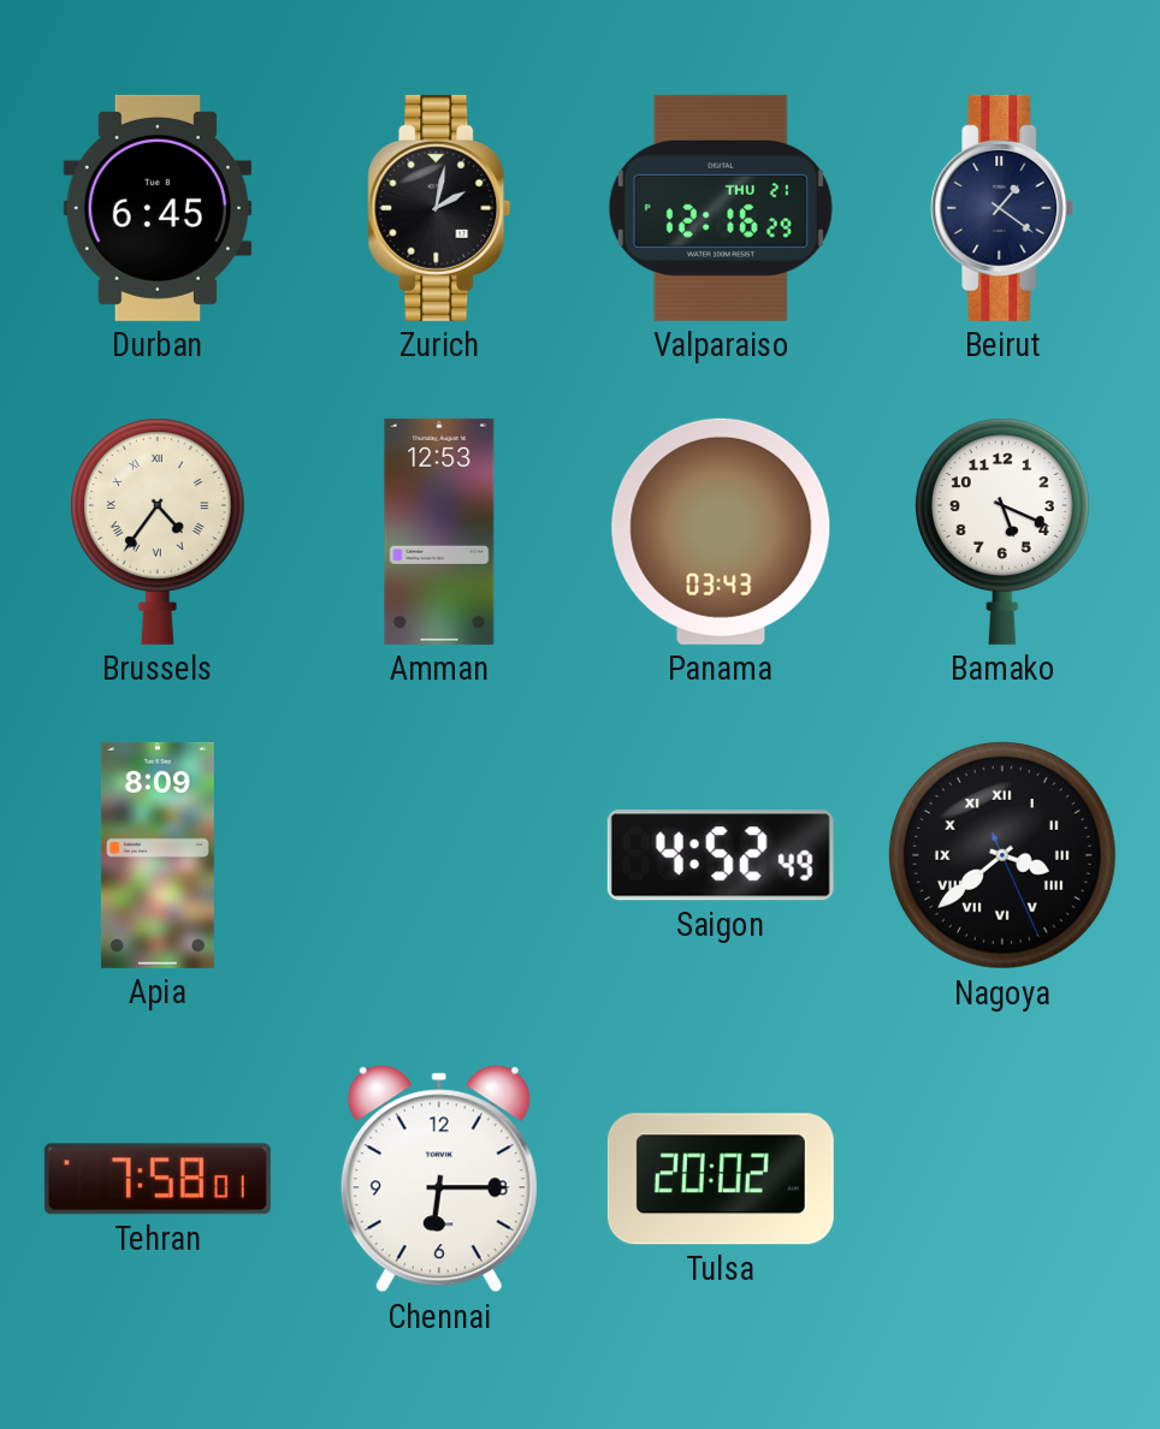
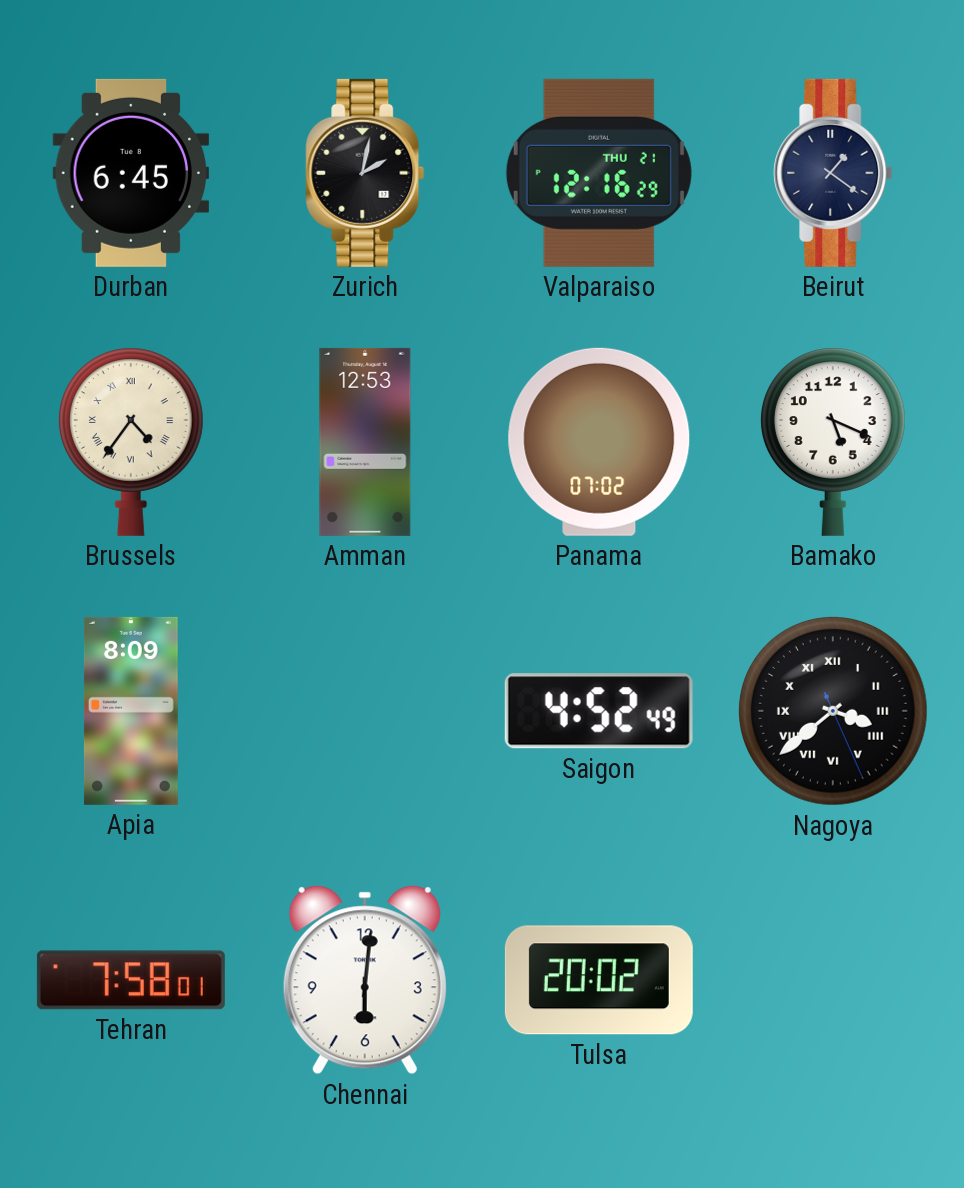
Panama: 03:43 -> 07:02 (599, 442)
Chennai: 6:15 -> 6:01 (365, 980)
